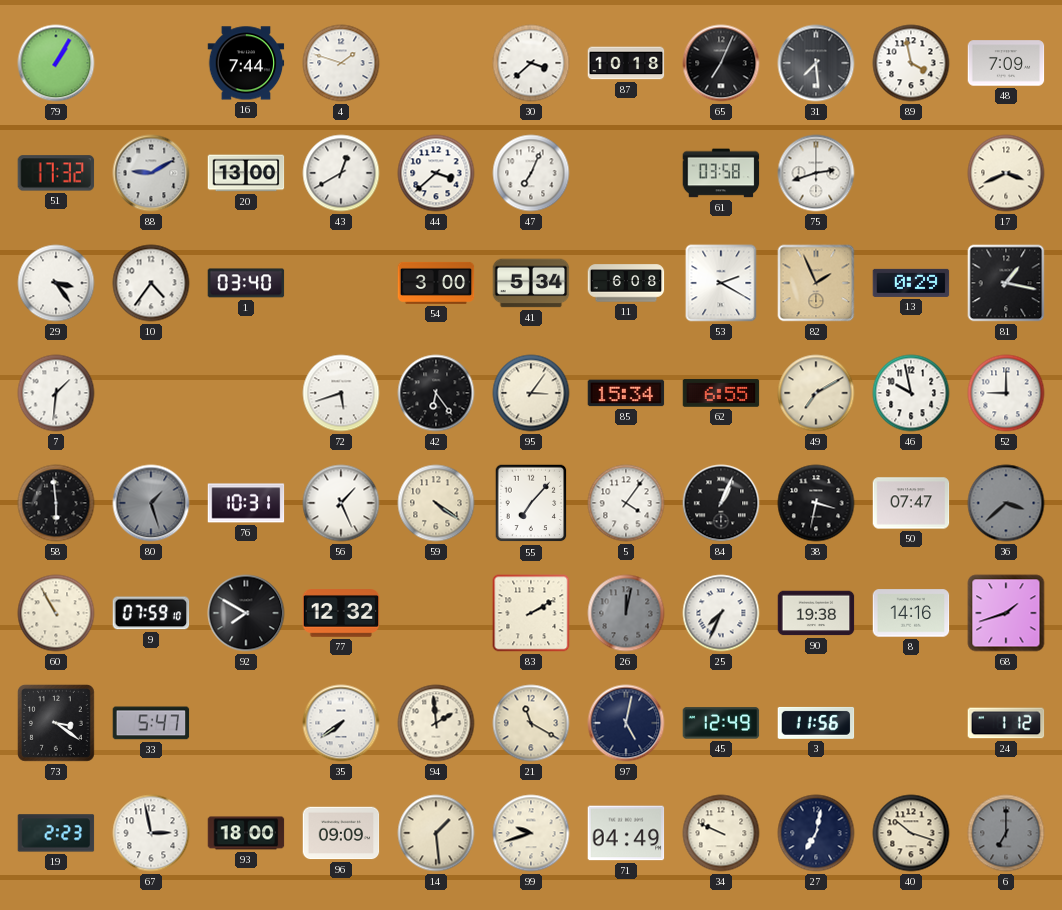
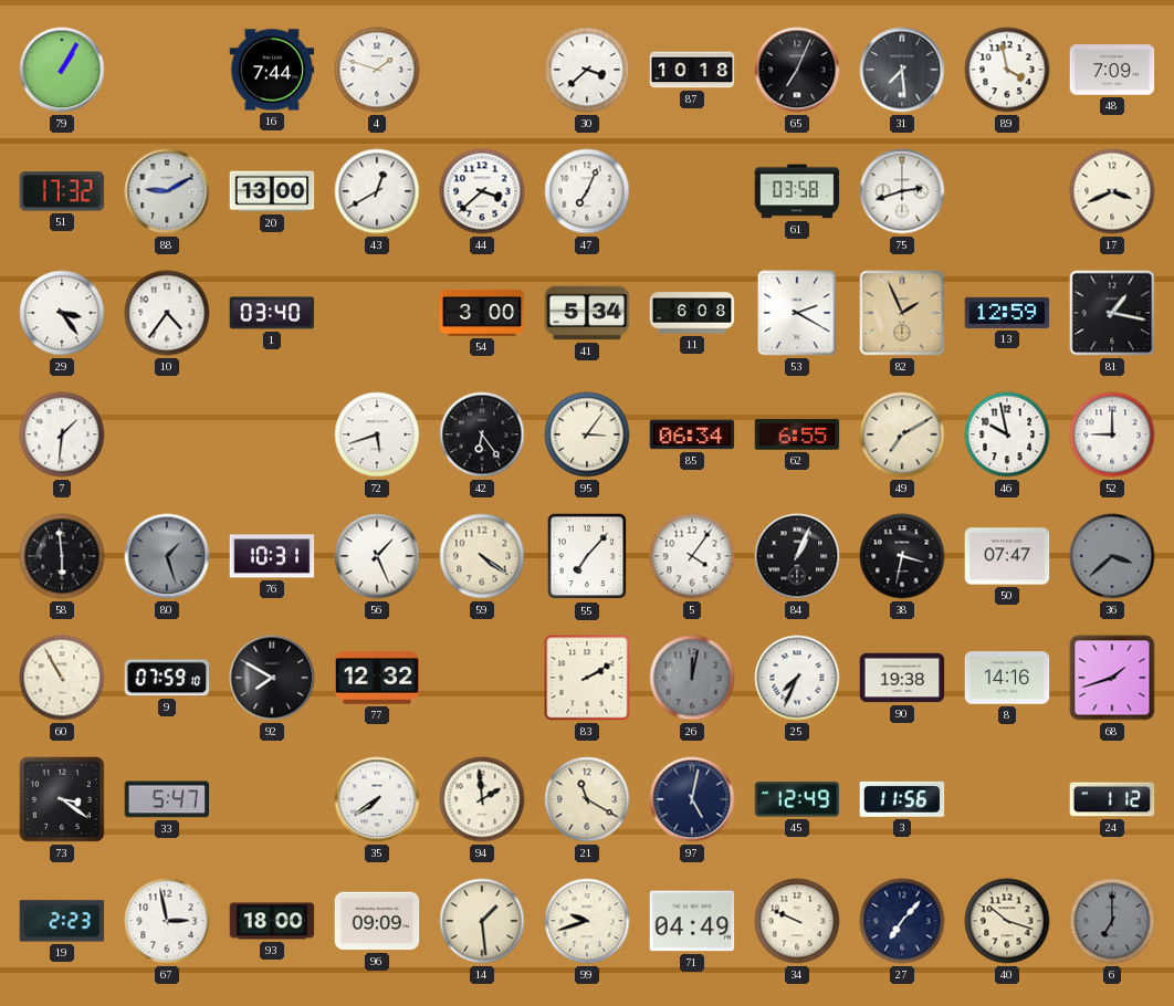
13: 0:29 -> 12:59 (1007, 313)
85: 15:34 -> 06:34 (692, 434)
27: 7:02 -> 7:07 (902, 921)
